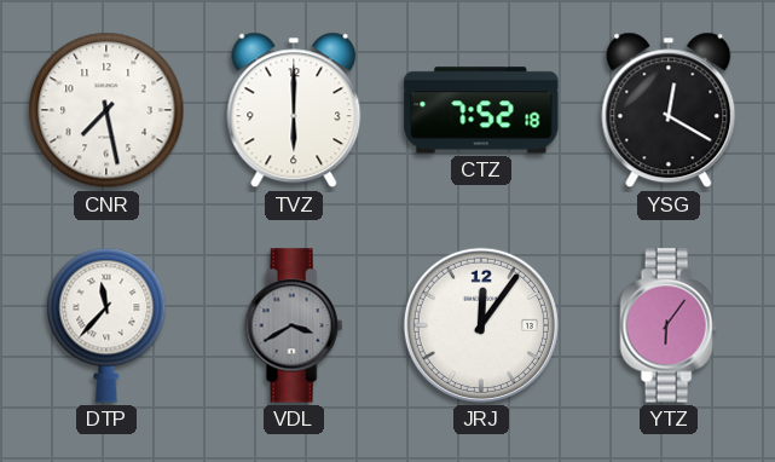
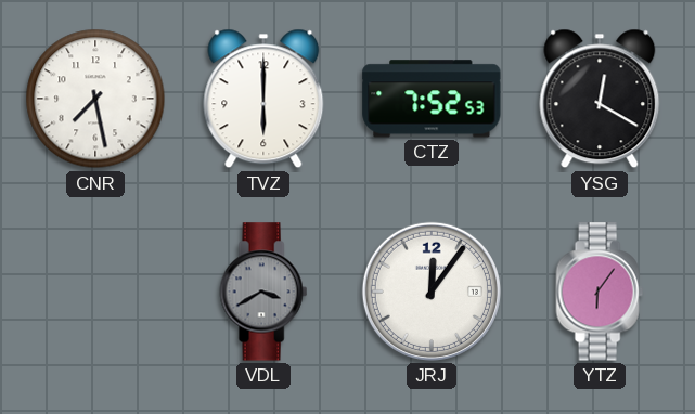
CTZ: 7:52:18 -> 7:52:53 (432, 99)
DTP: 11:37 -> none (106, 325)
